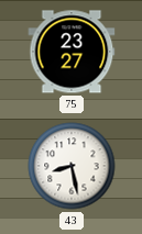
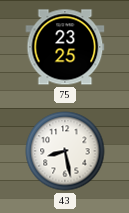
75: 23:27 -> 23:25 (65, 47)
